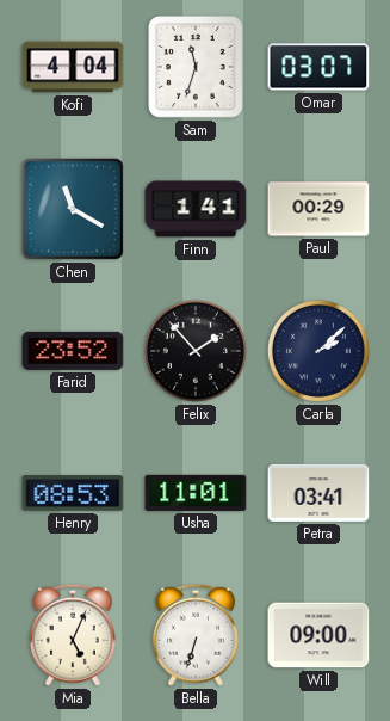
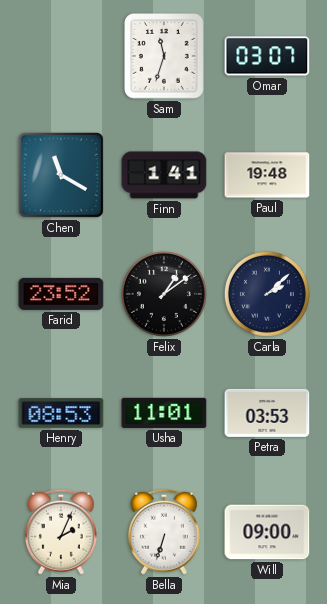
Kofi: 4:04 -> none (73, 67)
Paul: 00:29 -> 19:48 (267, 175)
Felix: 1:53 -> 1:09 (164, 294)
Petra: 03:41 -> 03:53 (267, 413)
Mia: 5:04 -> 2:04 (61, 532)
